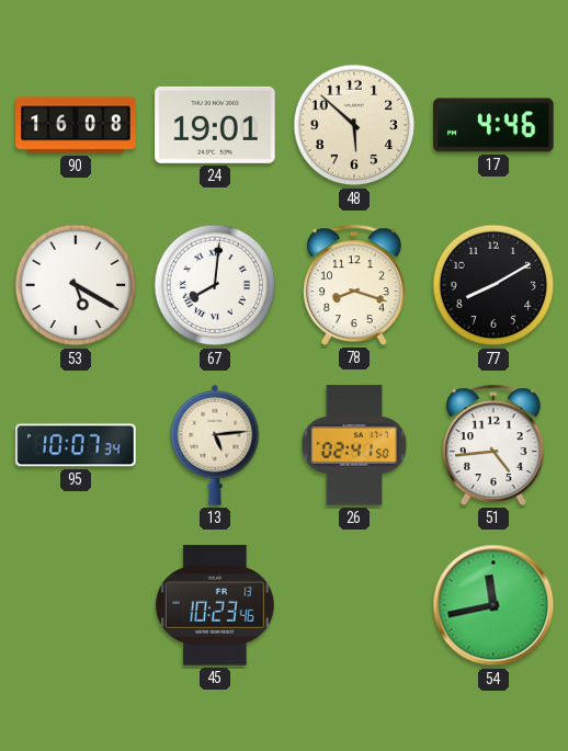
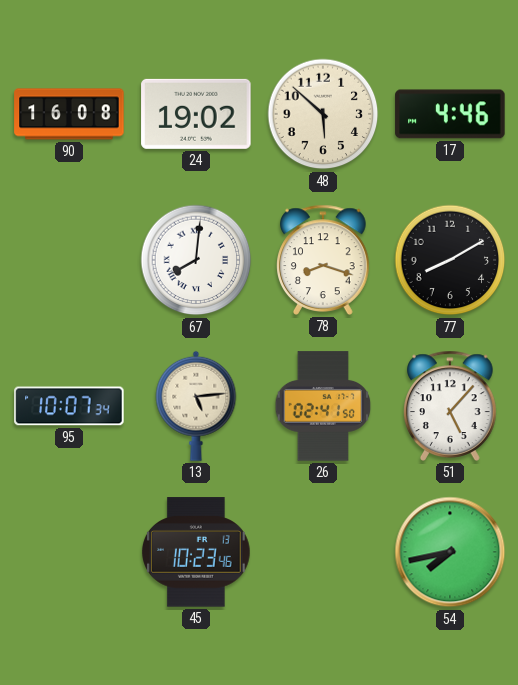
24: 19:01 -> 19:02 (196, 114)
53: 5:20 -> none (76, 285)
51: 4:44 -> 5:07 (451, 406)
54: 11:43 -> 7:43 (450, 552)
